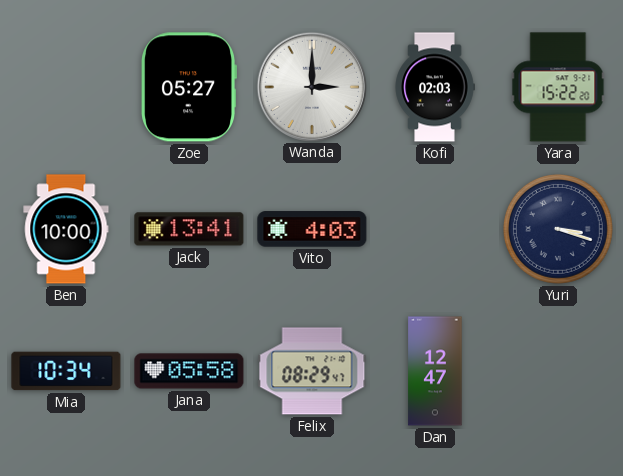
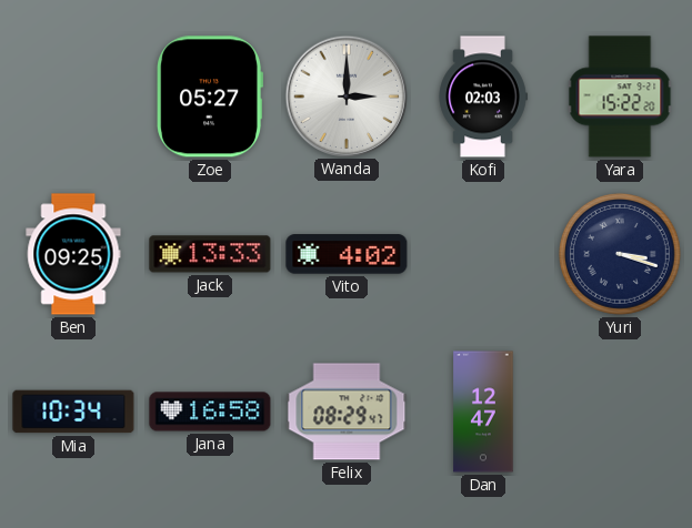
Ben: 10:00 -> 09:25 (73, 254)
Jack: 13:41 -> 13:33 (210, 254)
Vito: 4:03 -> 4:02 (347, 254)
Jana: 05:58 -> 16:58 (210, 412)
